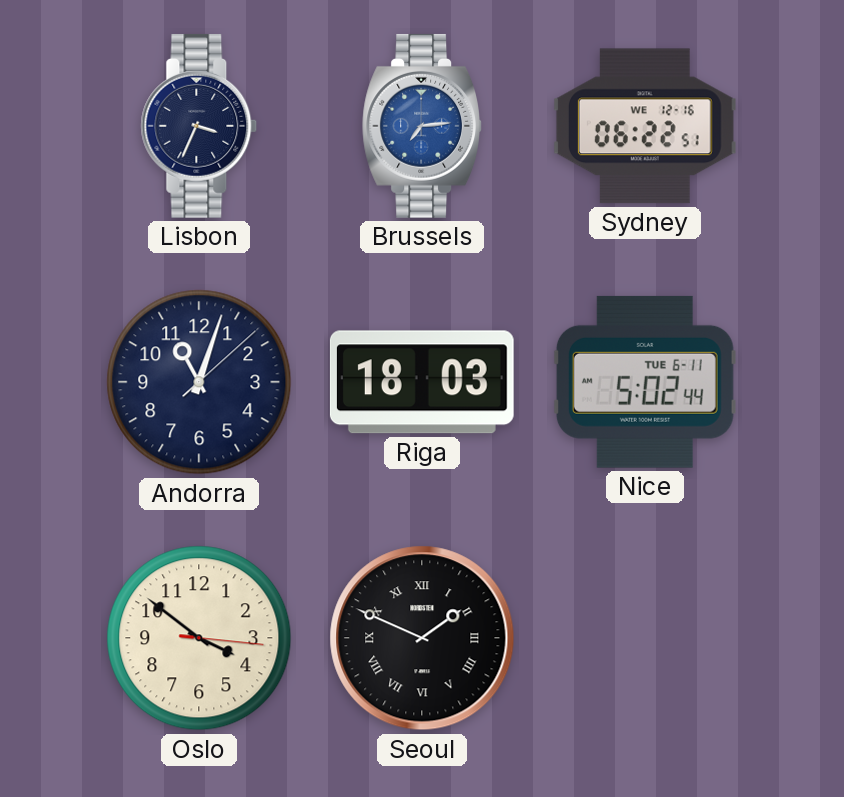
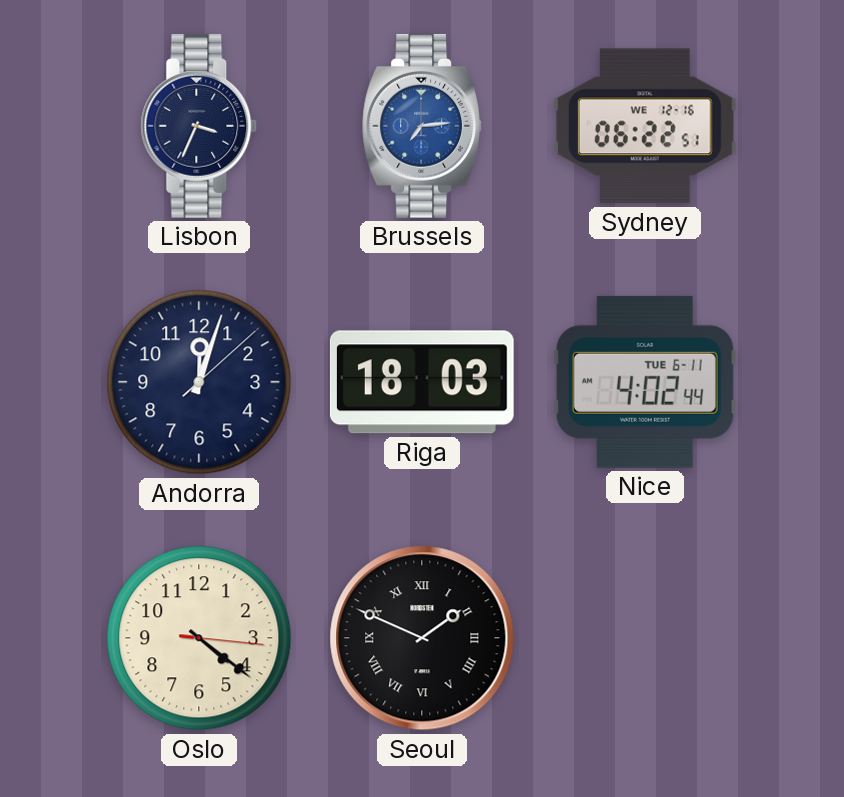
Andorra: 11:03 -> 12:03 (199, 382)
Nice: 5:02 -> 4:02 (645, 382)
Oslo: 3:51 -> 4:21 (199, 638)
